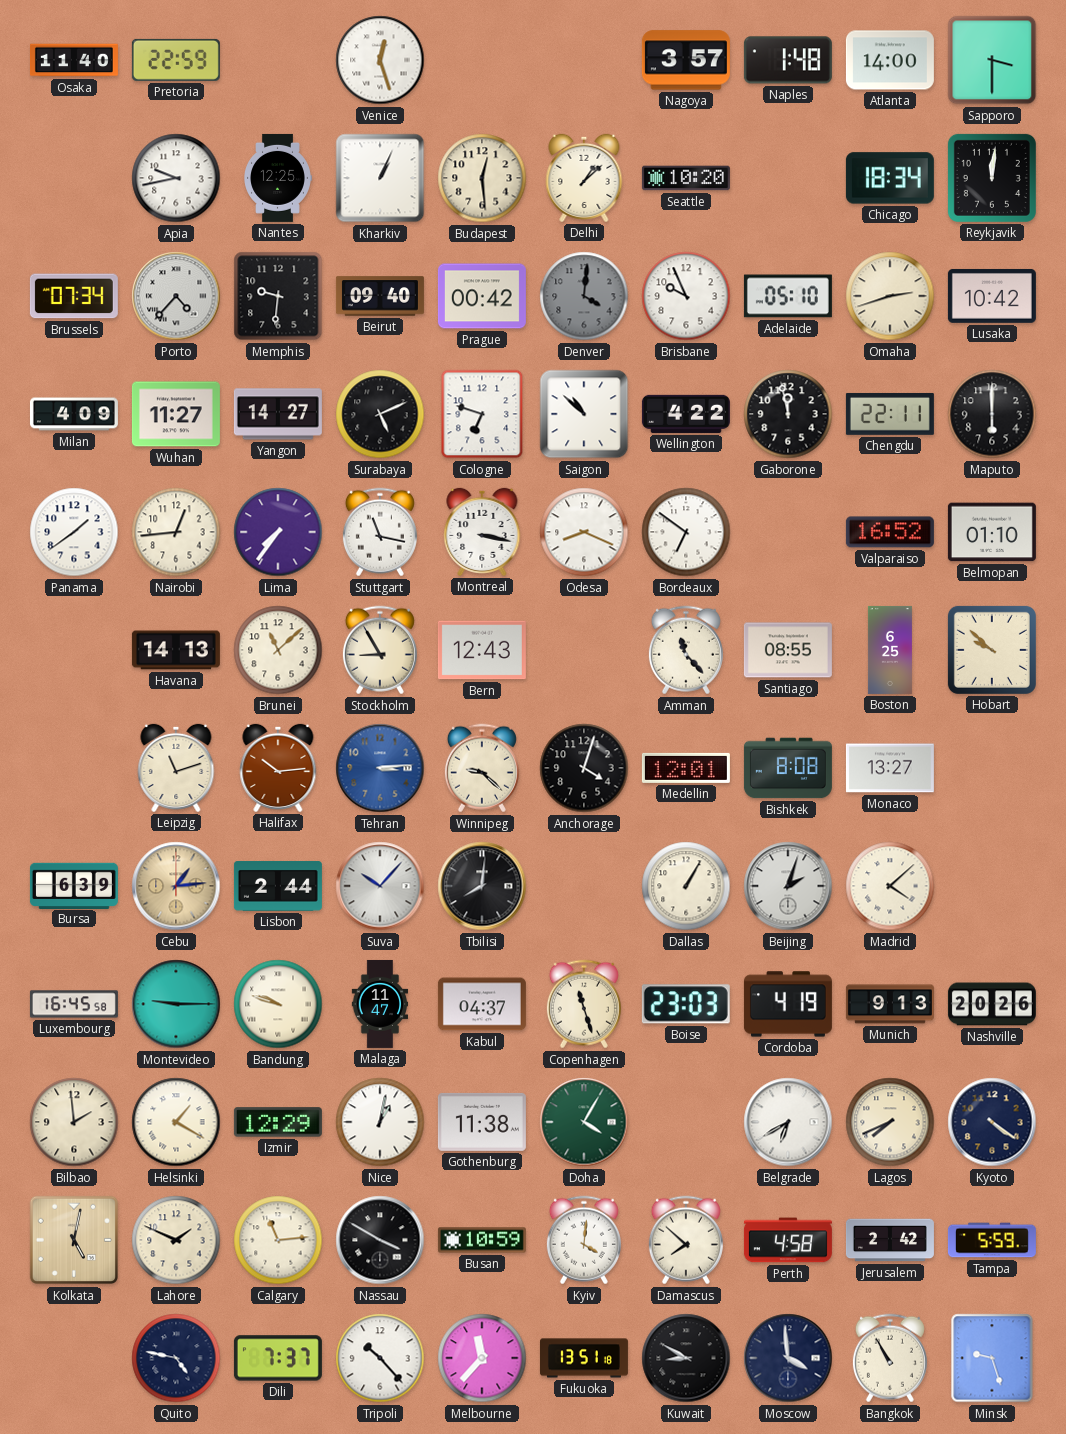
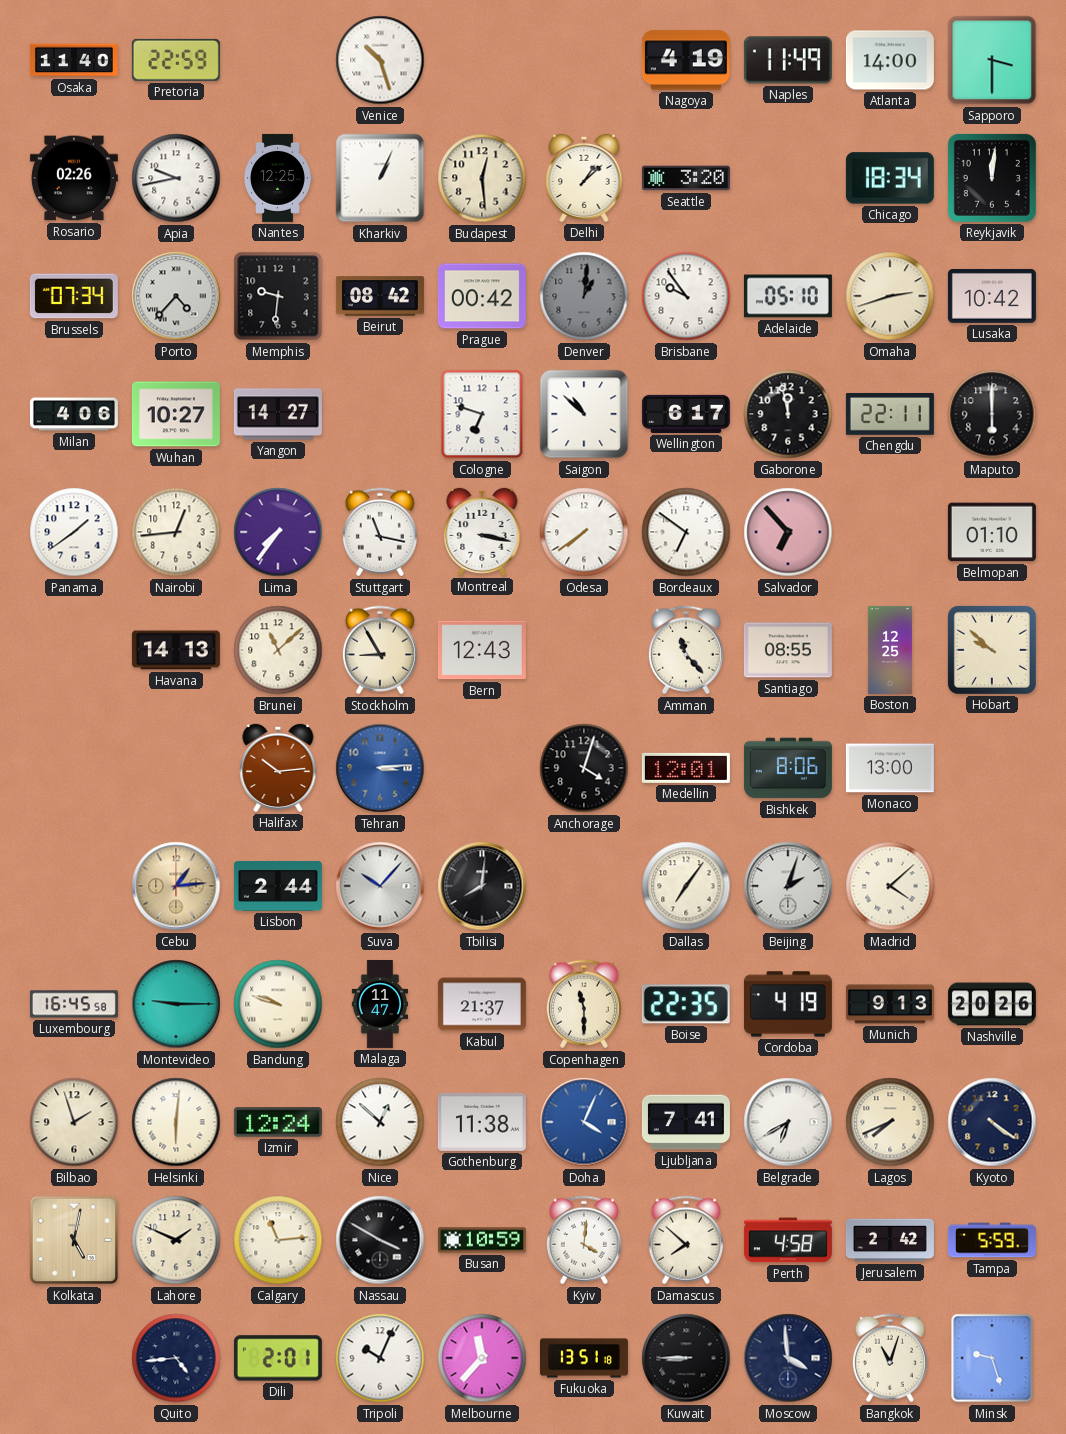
Venice: 12:27 -> 10:27 (380, 60)
Nagoya: 3:57 -> 4:19 (686, 60)
Naples: 1:48 -> 11:49 (788, 60)
Rosario: none -> 02:26 (74, 178)
Seattle: 10:20 -> 3:20 (686, 178)
Beirut: 09:40 -> 08:42 (380, 296)
Denver: 4:01 -> 1:01 (584, 296)
Brisbane: 9:56 -> 9:54 (686, 296)
Milan: 4:09 -> 4:06 (74, 414)
Wuhan: 11:27 -> 10:27 (176, 414)
Surabaya: 5:11 -> none (380, 414)
Wellington: 4:22 -> 6:17 (686, 414)
Odesa: 8:19 -> 7:39 (584, 532)
Salvador: none -> 6:53 (788, 532)
Valparaiso: 16:52 -> none (890, 532)
Boston: 6:25 -> 12:25 (890, 650)
Leipzig: 11:12 -> none (176, 768)
Winnipeg: 9:22 -> none (482, 768)
Bishkek: 8:08 -> 8:06 (788, 768)
Monaco: 13:27 -> 13:00 (890, 768)
Bursa: 6:39 -> none (74, 885)
Dallas: 1:05 -> 7:06 (686, 886)
Kabul: 04:37 -> 21:37 (482, 1004)
Copenhagen: 11:27 -> 11:30 (584, 1004)
Boise: 23:03 -> 22:35 (686, 1004)
Bilbao: 1:59 -> 1:57 (74, 1122)
Helsinki: 1:20 -> 6:01 (176, 1122)
Izmir: 12:29 -> 12:24 (278, 1122)
Nice: 1:02 -> 12:52 (380, 1122)
Doha: 4:05 -> 4:04 (584, 1122)
Doha dial: green -> blue (584, 1122)
Ljubljana: none -> 7:41 (686, 1122)
Quito: 4:47 -> 4:44 (176, 1358)
Dili: 7:37 -> 2:01 (278, 1358)
Tripoli: 10:23 -> 10:04 (380, 1358)
Kuwait: 8:50 -> 8:45 (686, 1358)
Bangkok: 10:55 -> 11:03 (890, 1358)
